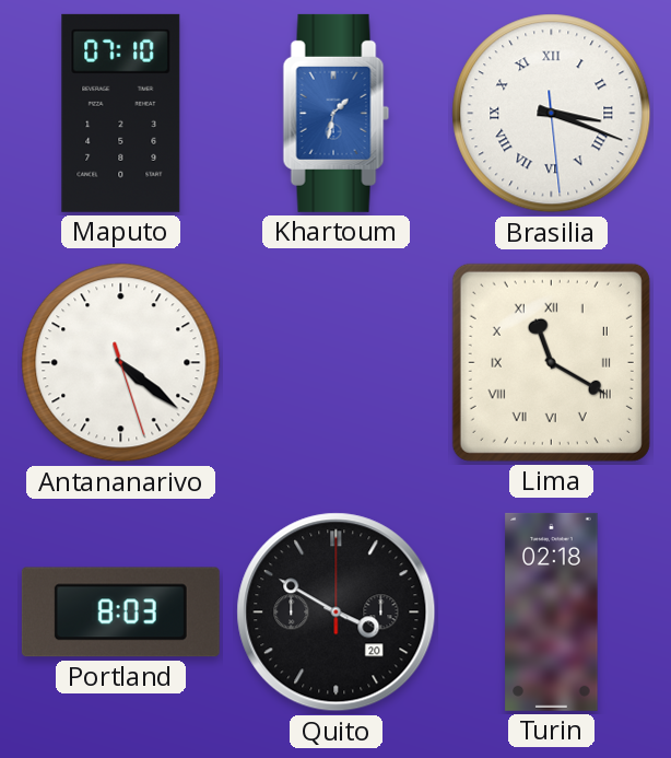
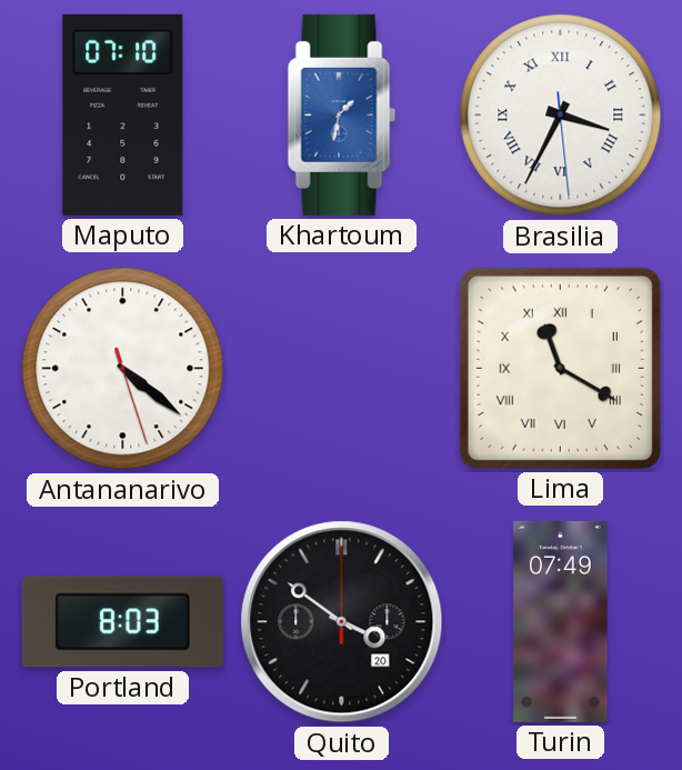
Brasilia: 3:18 -> 3:34 (561, 116)
Quito: 3:50 -> 3:51 (342, 622)
Turin: 02:18 -> 07:49 (561, 621)
